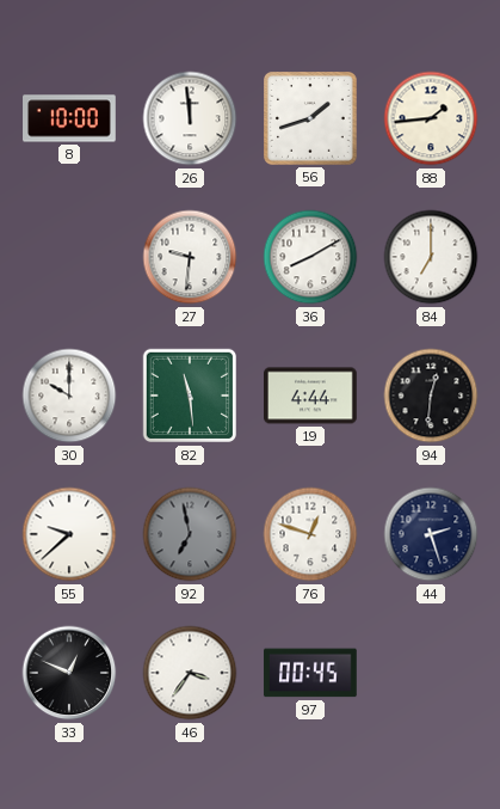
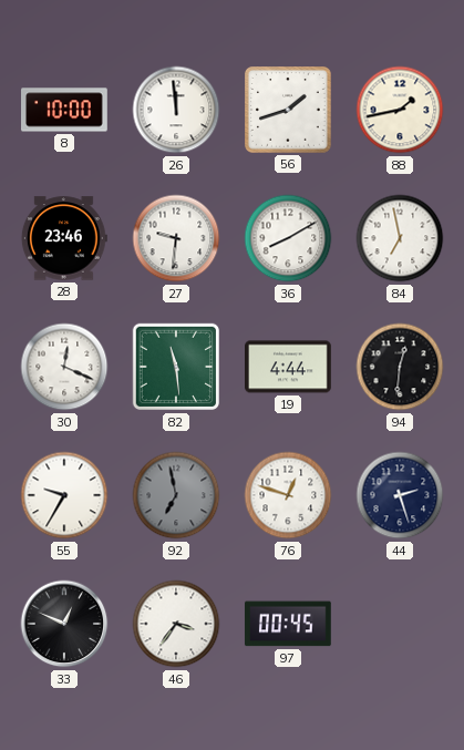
88: 1:44 -> 1:43 (400, 110)
28: none -> 23:46 (64, 238)
84: 7:00 -> 6:58 (400, 238)
30: 10:00 -> 12:19 (64, 367)
55: 9:38 -> 9:35 (64, 495)
